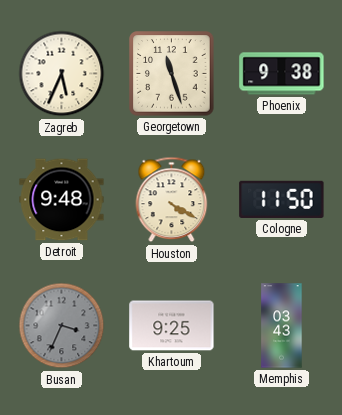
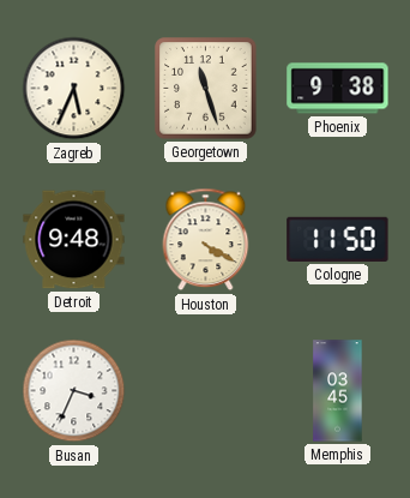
Busan dial: grey -> white (74, 391)
Khartoum: 9:25 -> none (172, 326)
Memphis: 03:43 -> 03:45 (338, 391)
